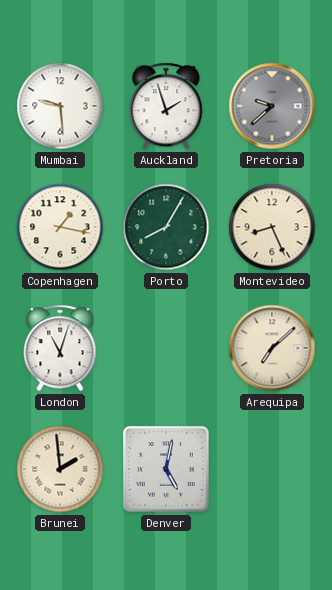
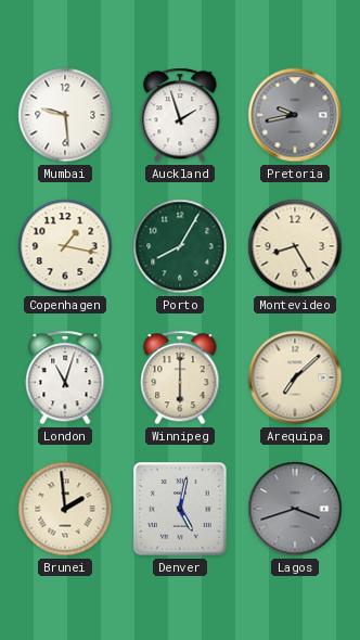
Pretoria: 9:38 -> 9:43 (295, 115)
Montevideo: 8:26 -> 8:25 (295, 246)
Winnipeg: none -> 6:00 (180, 377)
Lagos: none -> 3:42 (295, 509)
